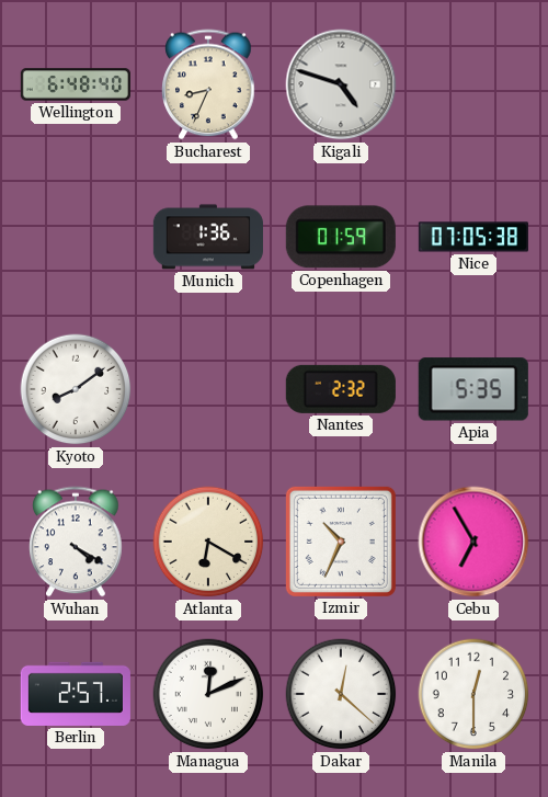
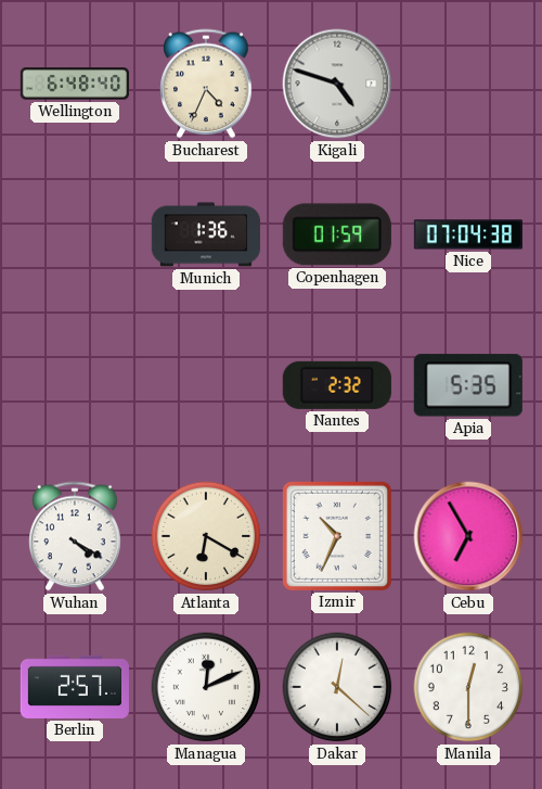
Bucharest: 8:34 -> 4:34 (206, 84)
Nice: 07:05 -> 07:04 (468, 234)
Kyoto: 8:09 -> none (76, 389)
